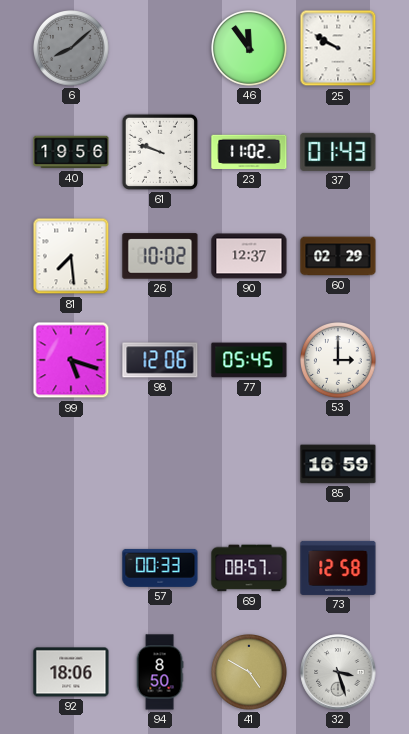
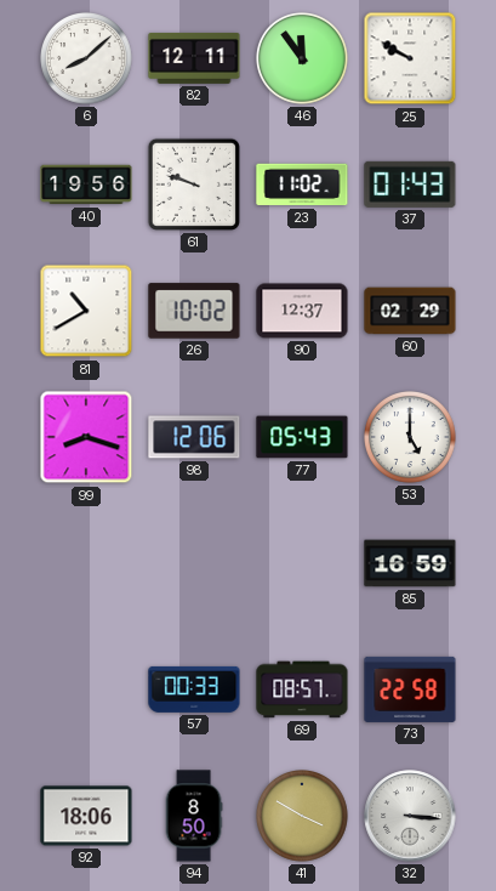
6 dial: grey -> white (87, 59)
82: none -> 12:11 (194, 58)
81: 7:29 -> 10:40 (86, 311)
99: 5:18 -> 8:18 (86, 437)
77: 05:45 -> 05:43 (302, 437)
53: 3:00 -> 5:00 (411, 438)
73: 12:58 -> 22:58 (410, 689)
41: 4:50 -> 3:50 (303, 817)
32: 3:27 -> 3:16 (410, 816)
